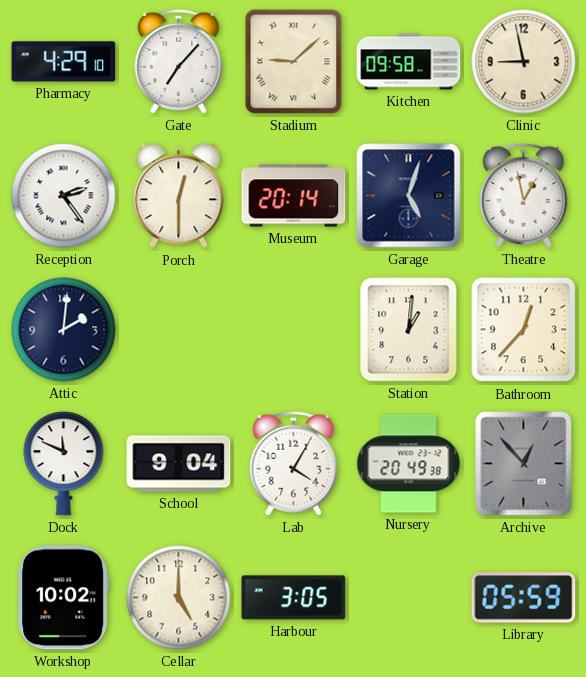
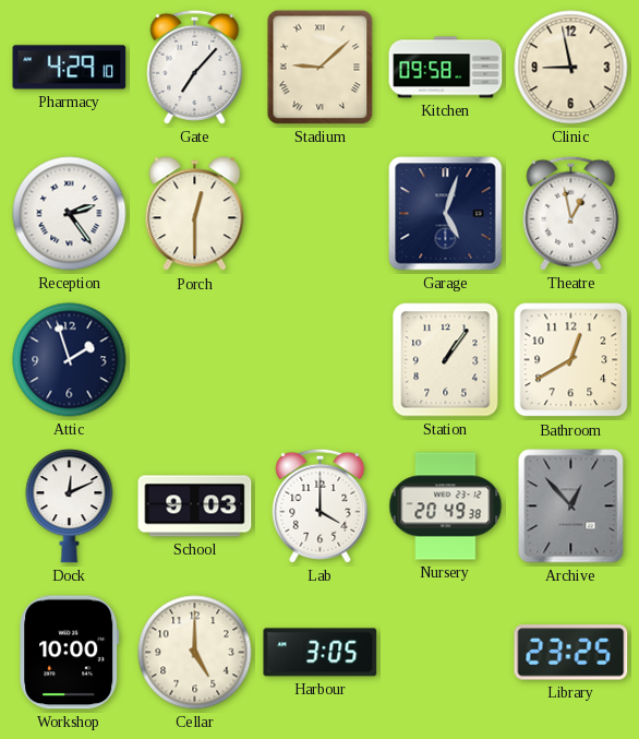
Museum: 20:14 -> none (294, 196)
Attic: 2:01 -> 1:57 (70, 360)
Station: 1:01 -> 1:06 (446, 360)
Bathroom: 12:37 -> 12:40 (571, 360)
Dock: 11:49 -> 12:11 (70, 506)
School: 9:04 -> 9:03 (195, 506)
Lab: 4:05 -> 4:00 (321, 505)
Workshop: 10:02 -> 10:00 (70, 653)
Library: 05:59 -> 23:25 (571, 653)
